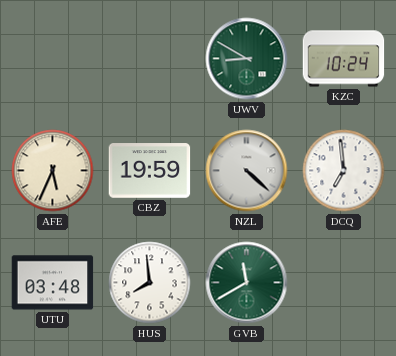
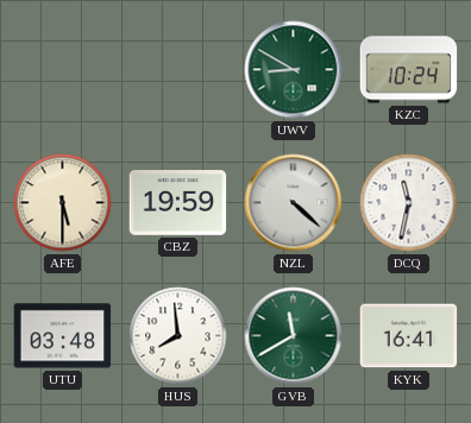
AFE: 5:34 -> 5:30 (63, 203)
DCQ: 6:59 -> 11:32 (409, 203)
KYK: none -> 16:41 (409, 336)
